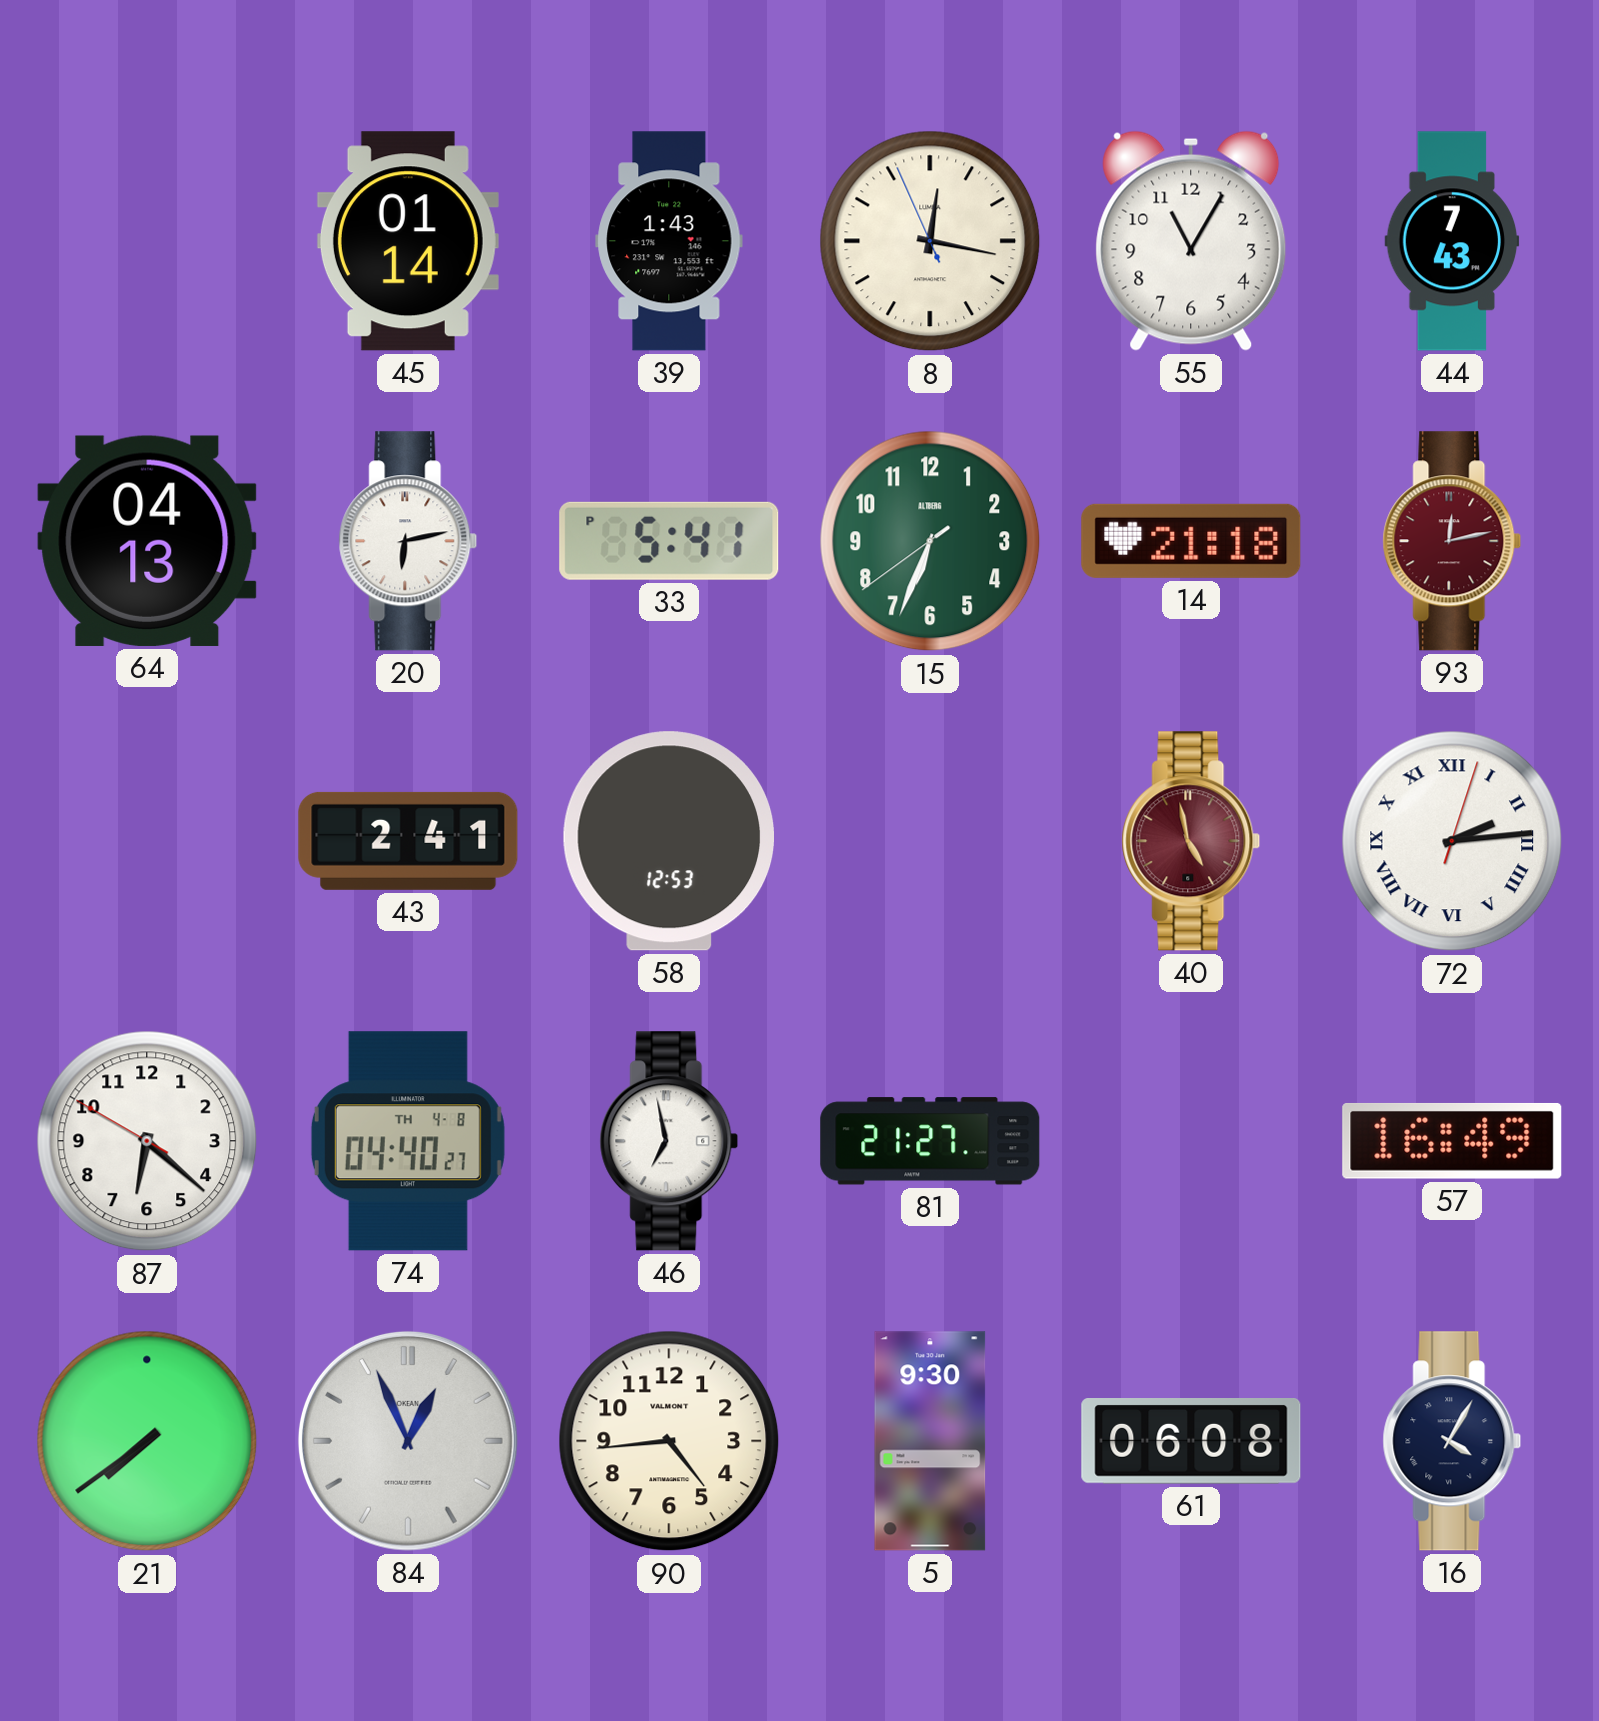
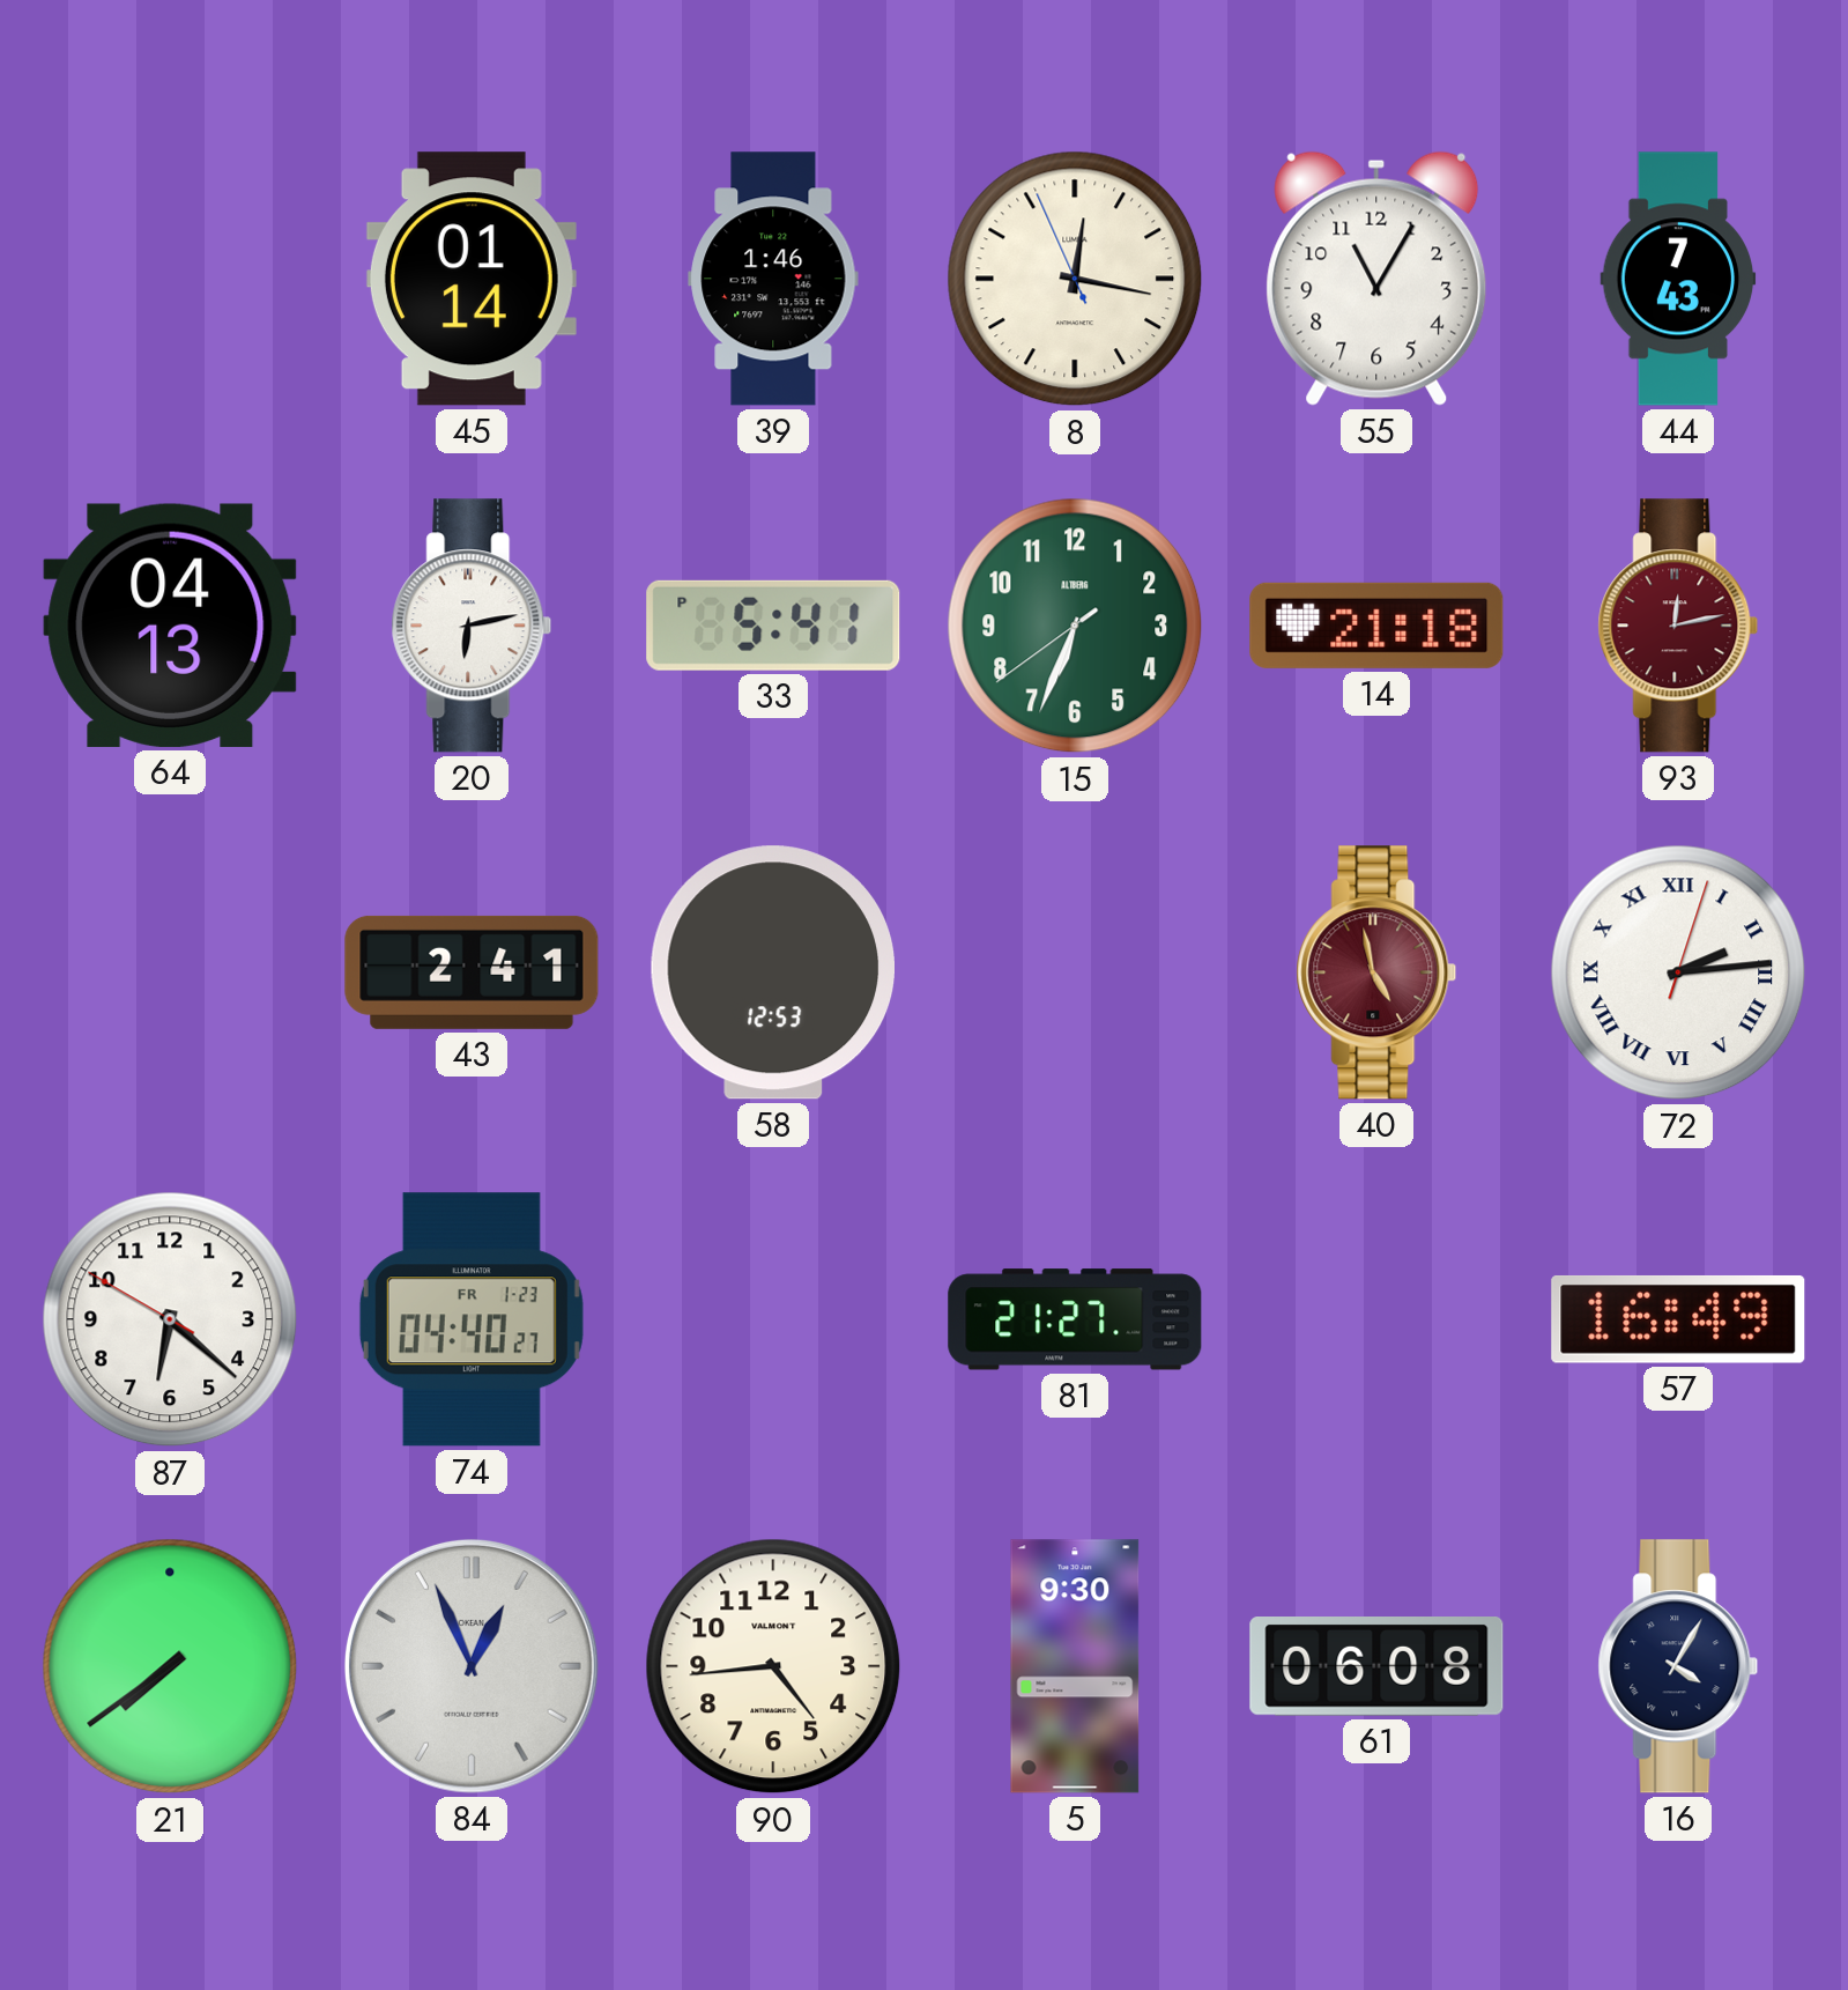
39: 1:43 -> 1:46 (773, 279)
74 date: TH 4-8 -> FR 1-23 (472, 1319)
46: 6:58 -> none (669, 1141)
